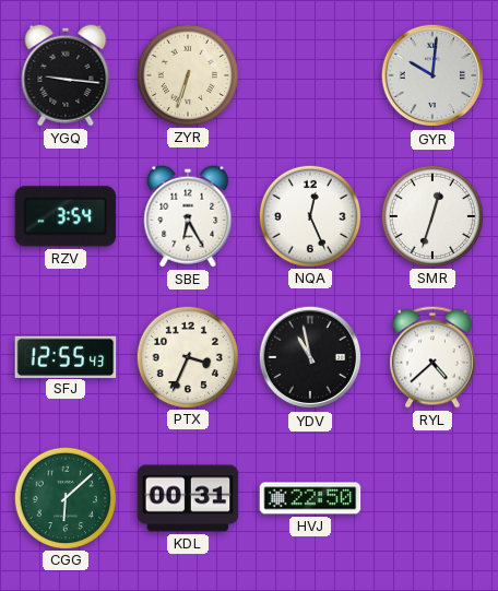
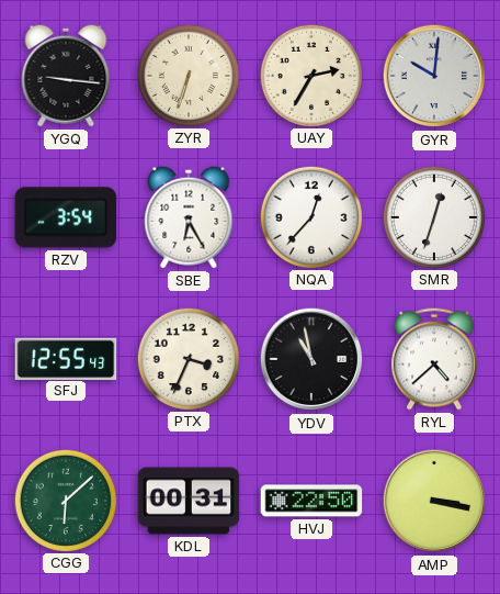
UAY: none -> 2:35 (310, 75)
NQA: 12:26 -> 12:37 (310, 216)
AMP: none -> 3:17 (434, 501)
